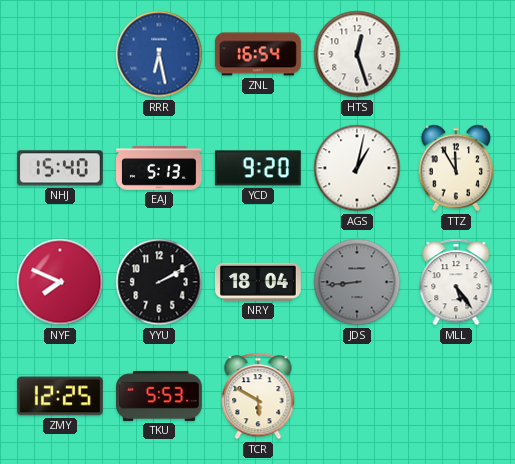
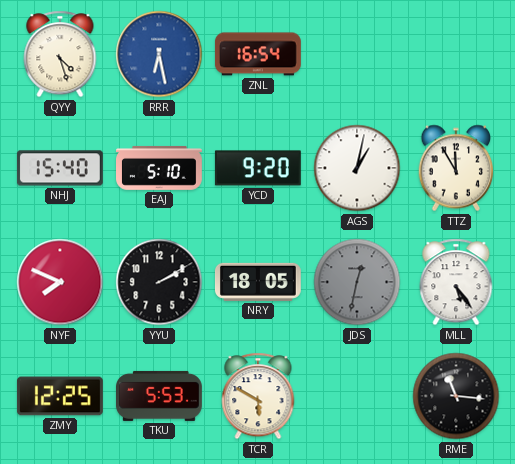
QYY: none -> 4:27 (60, 54)
HTS: 12:27 -> none (357, 54)
EAJ: 5:13 -> 5:10 (160, 168)
NRY: 18:04 -> 18:05 (258, 282)
JDS: 8:44 -> 12:32 (357, 282)
RME: none -> 11:16 (456, 396)
